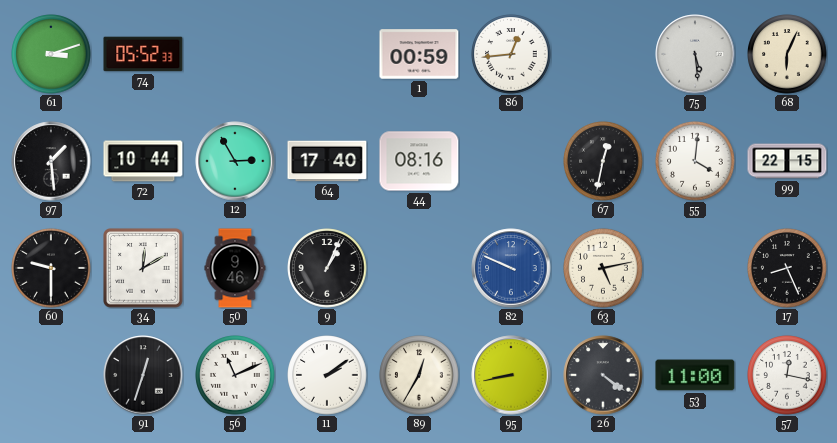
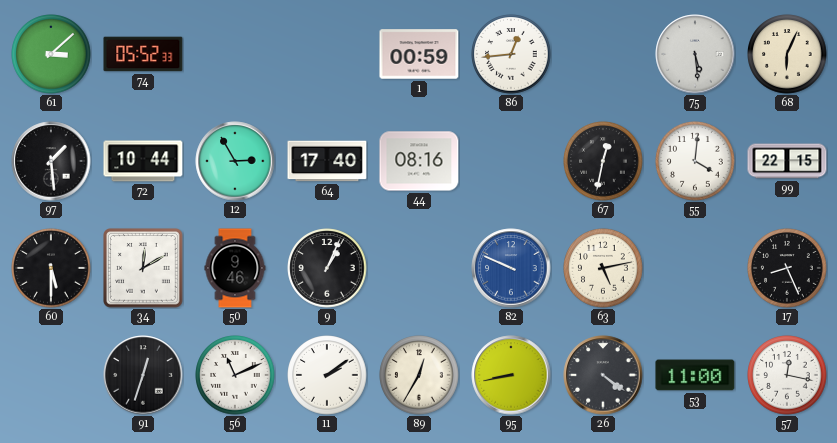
61: 3:12 -> 3:08 (51, 54)
60: 9:30 -> 5:30 (51, 268)
